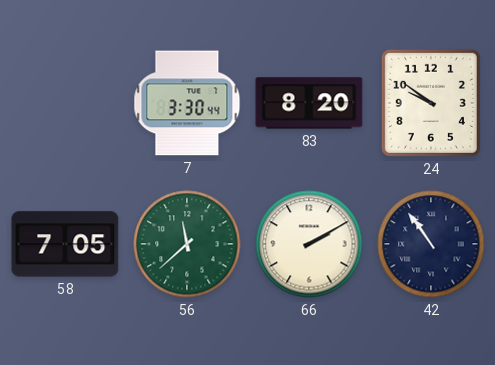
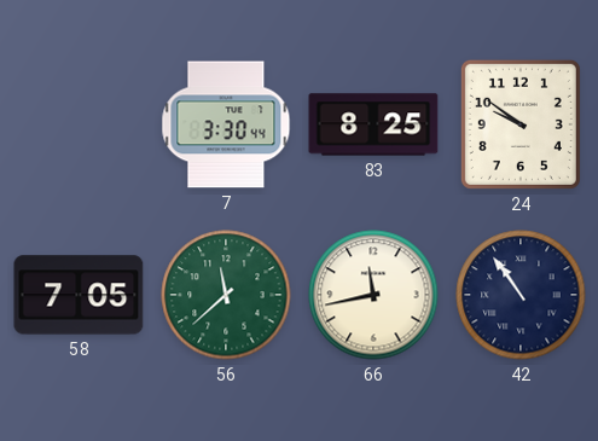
83: 8:20 -> 8:25 (373, 124)
66: 2:10 -> 11:43 (373, 295)
